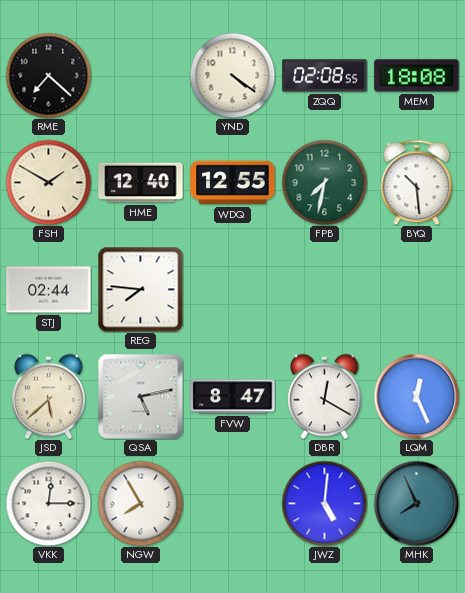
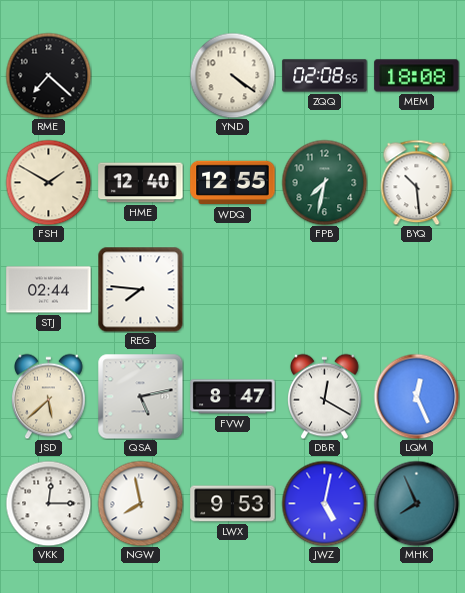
NGW: 7:55 -> 7:58 (140, 503)
LWX: none -> 9:53 (233, 504)
JWZ: 5:01 -> 5:02 (324, 503)
